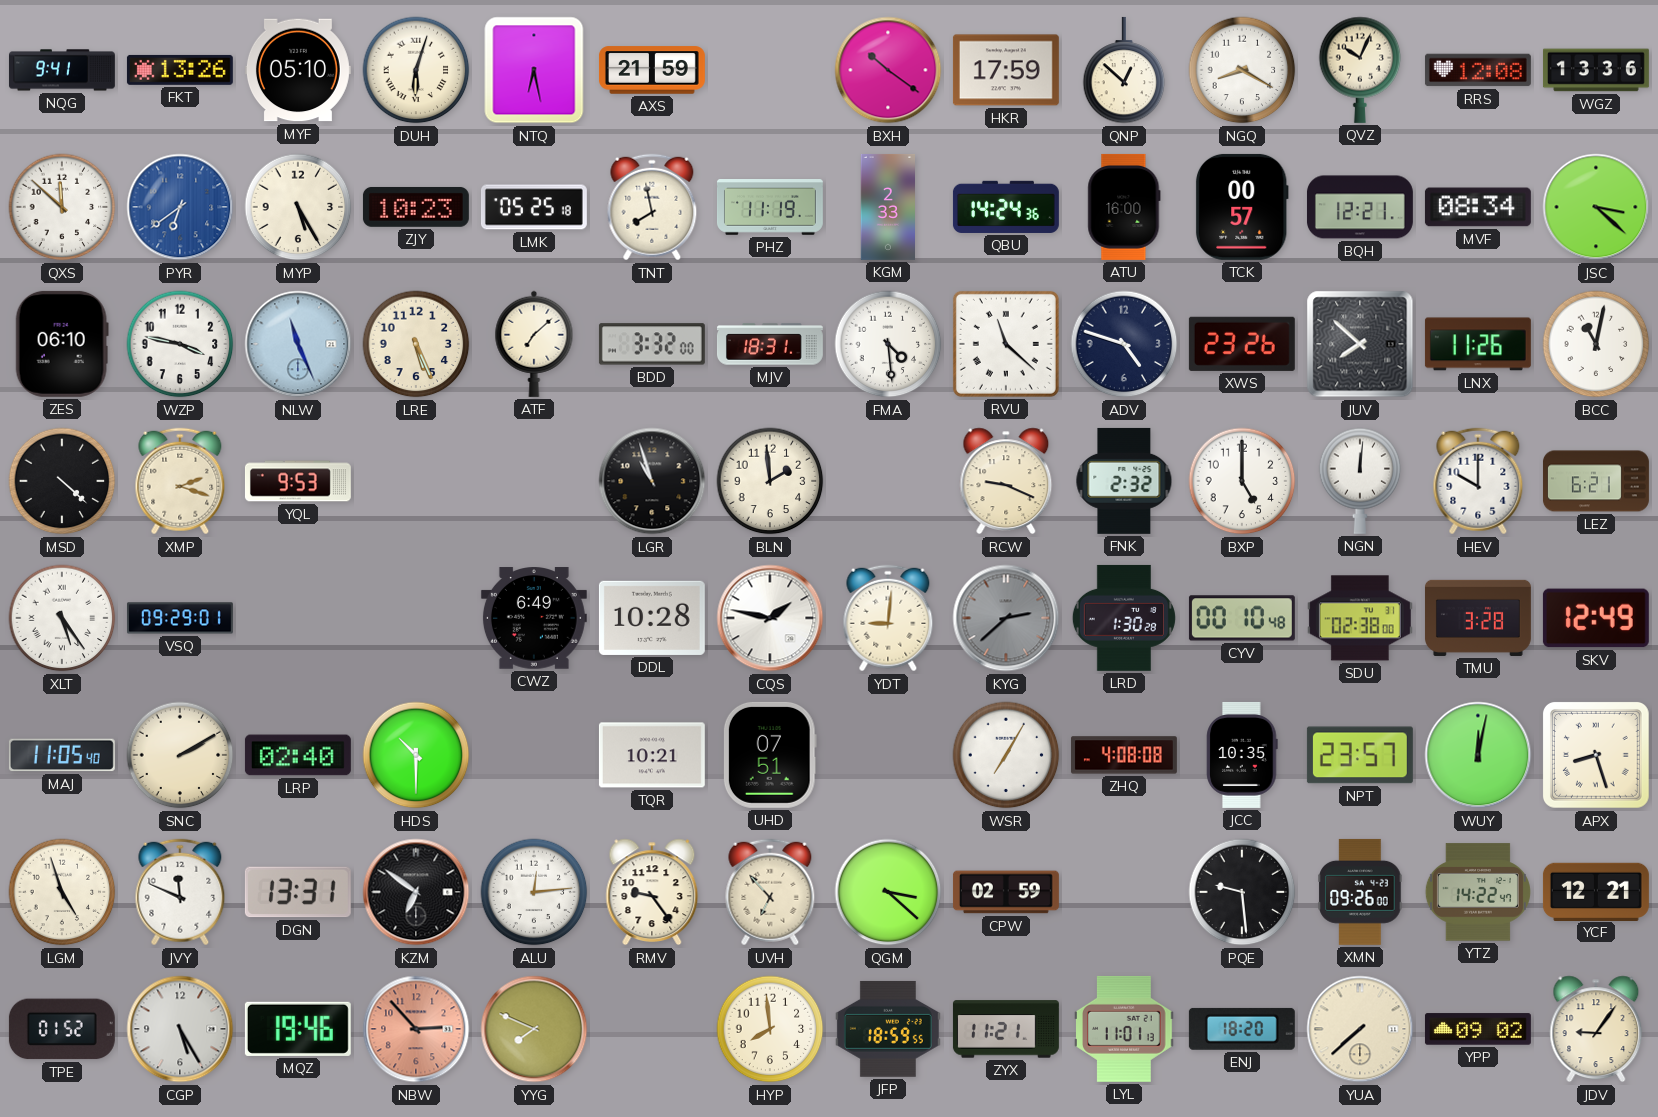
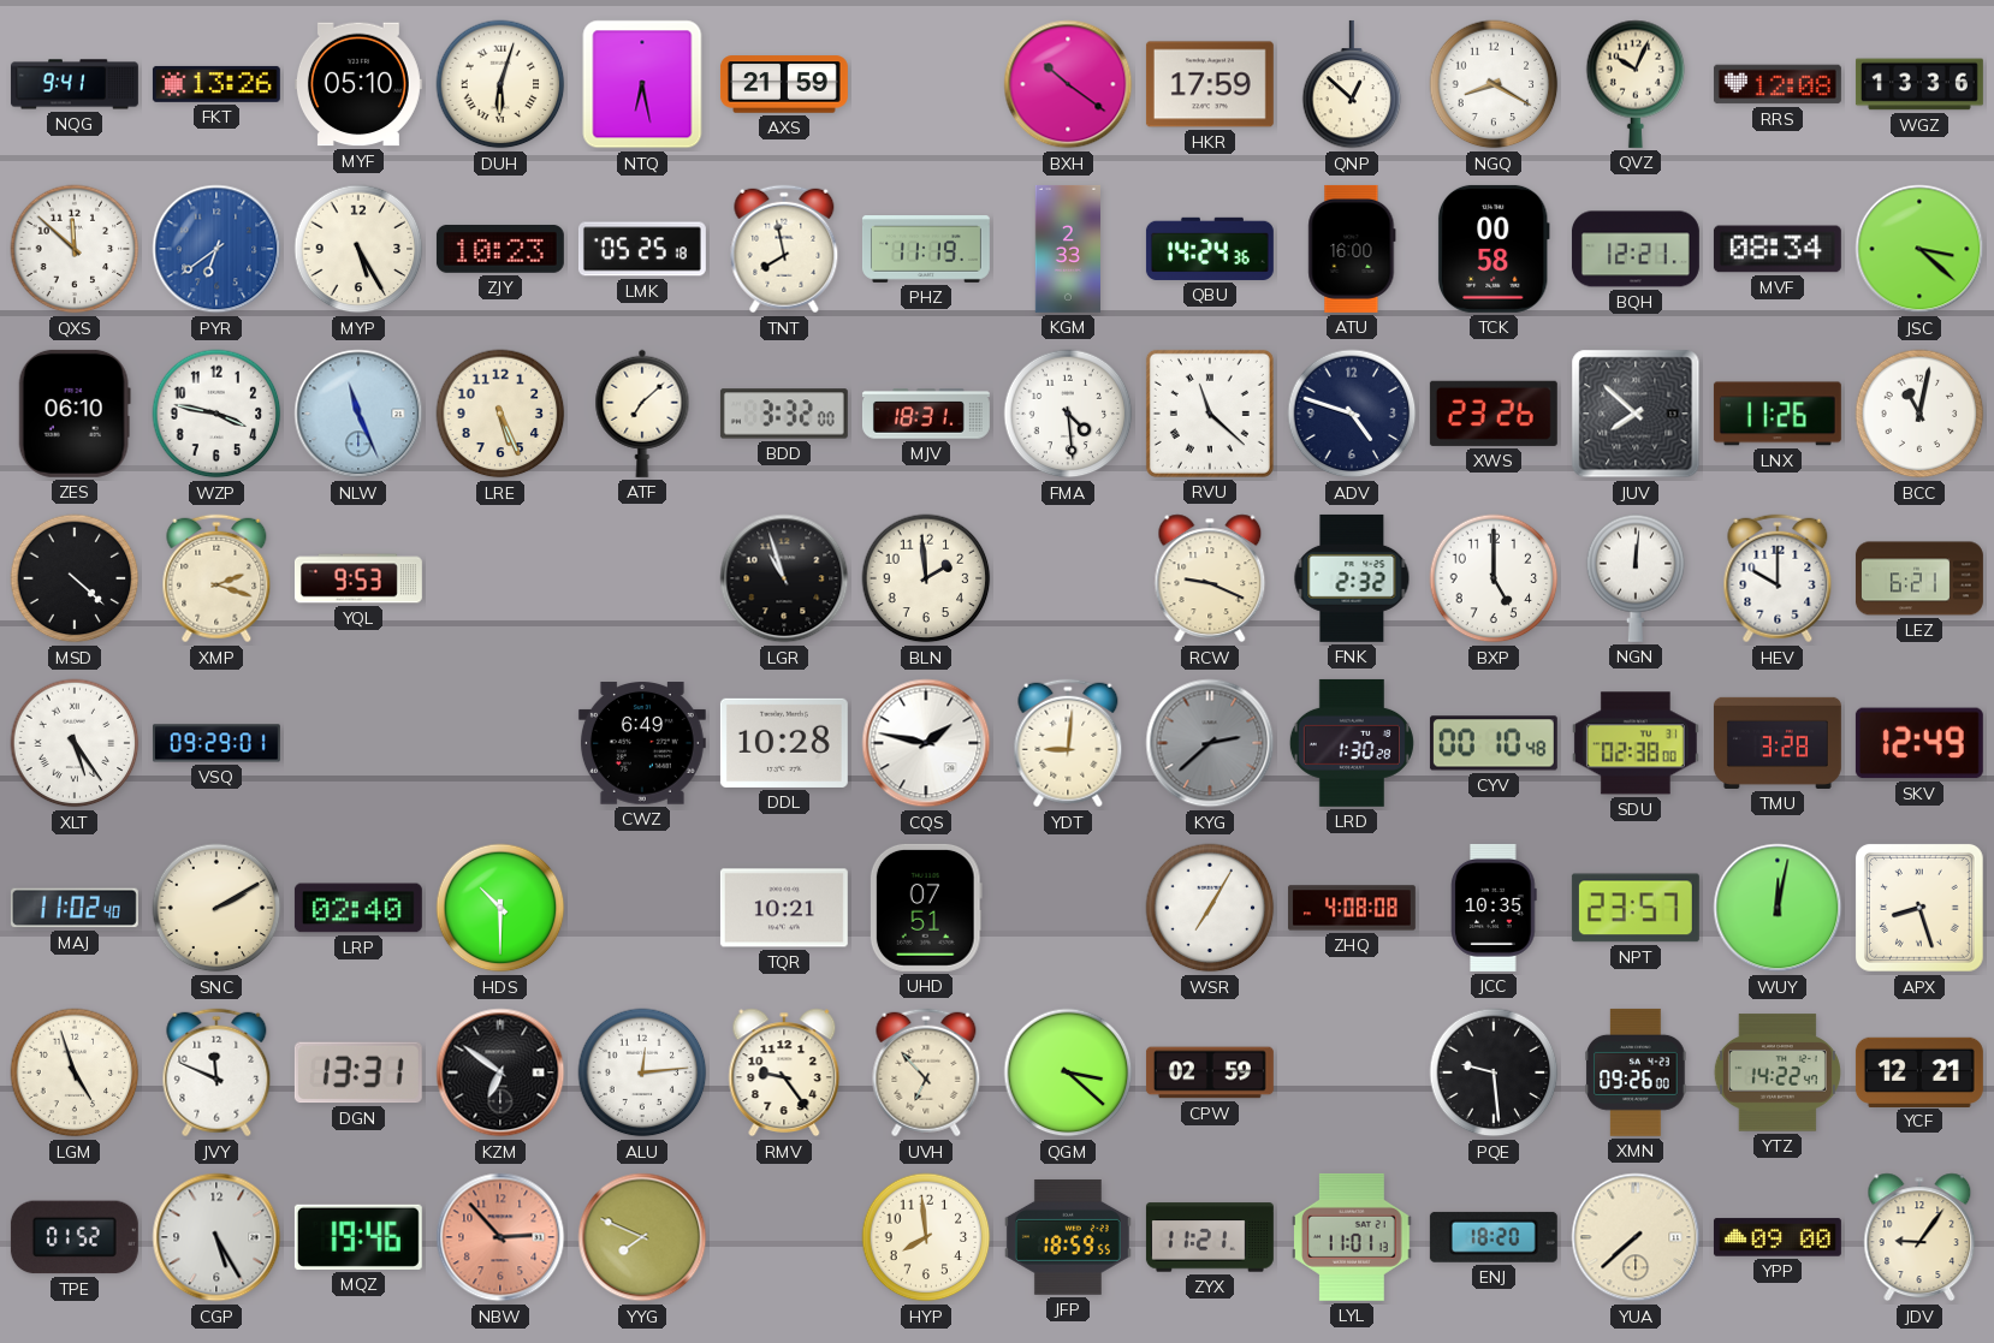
TCK: 00:57 -> 00:58 (1494, 249)
MAJ: 11:05 -> 11:02 (75, 908)
YPP: 09:02 -> 09:00 (1778, 1237)
